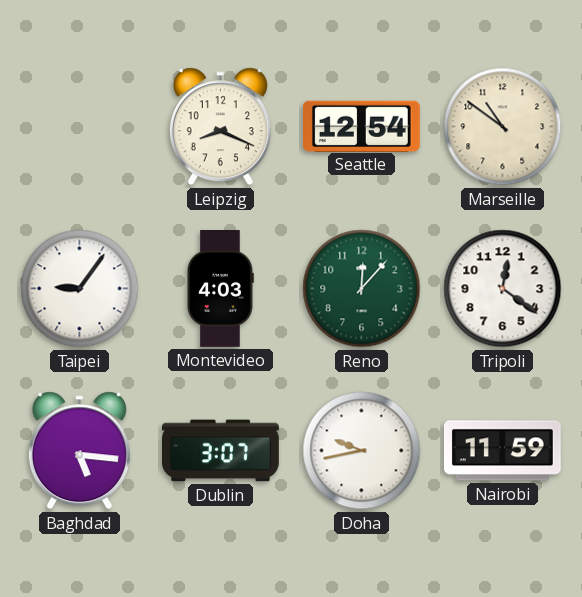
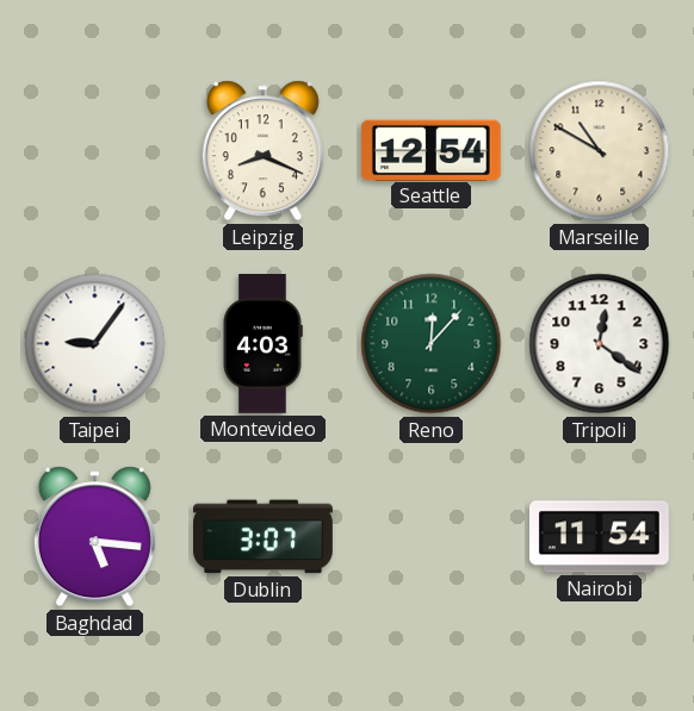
Marseille: 10:51 -> 10:50 (600, 151)
Doha: 9:43 -> none (362, 451)
Nairobi: 11:59 -> 11:54 (599, 537)
